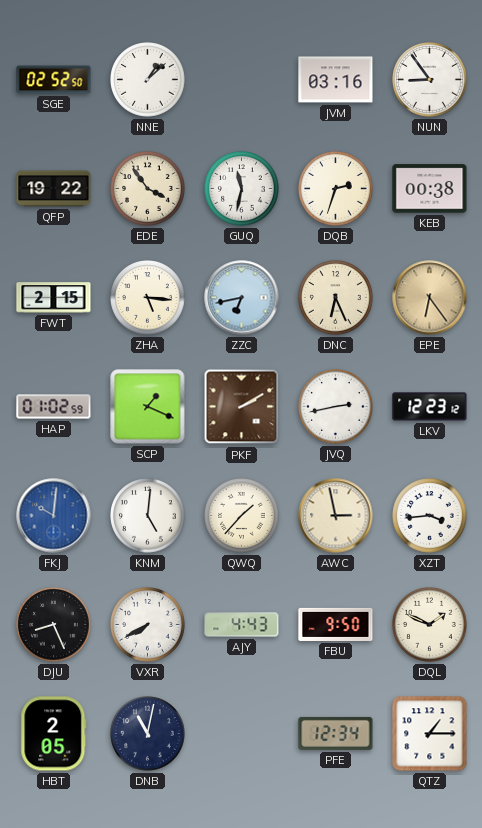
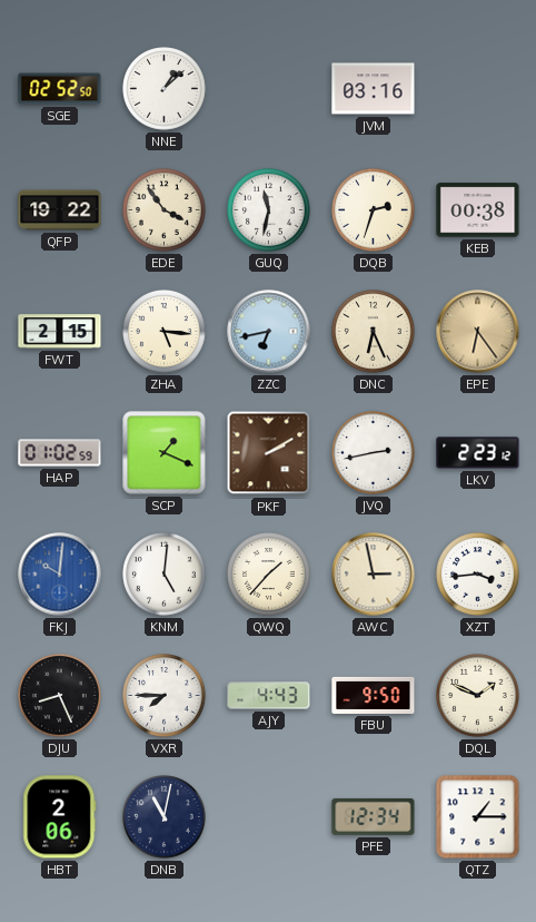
NUN: 8:54 -> none (430, 80)
LKV: 12:23 -> 2:23 (478, 453)
VXR: 7:40 -> 7:45 (165, 696)
HBT: 2:05 -> 2:06 (60, 817)
